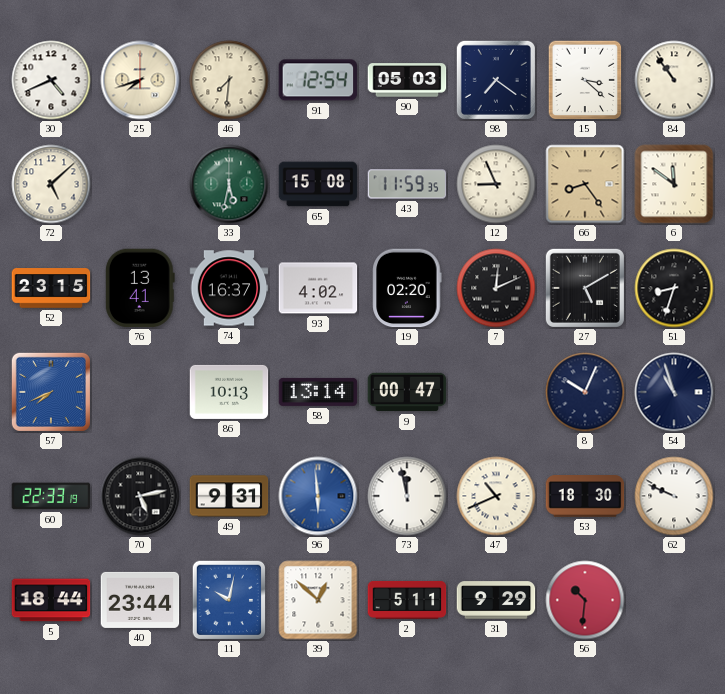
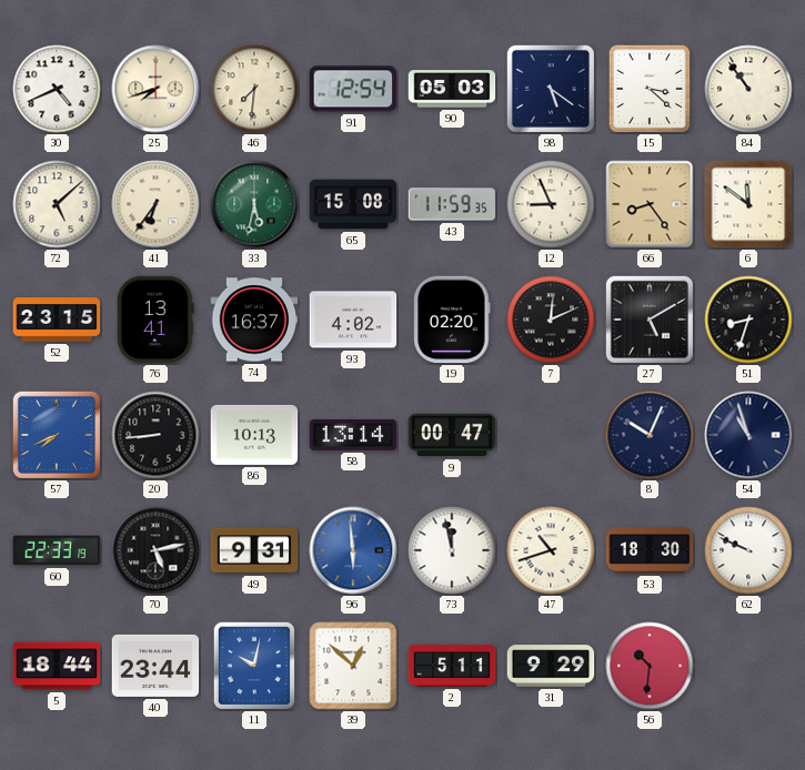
98: 7:21 -> 5:21 (551, 89)
41: none -> 6:36 (155, 204)
20: none -> 8:44 (155, 435)
47: 10:41 -> 10:42 (551, 550)
